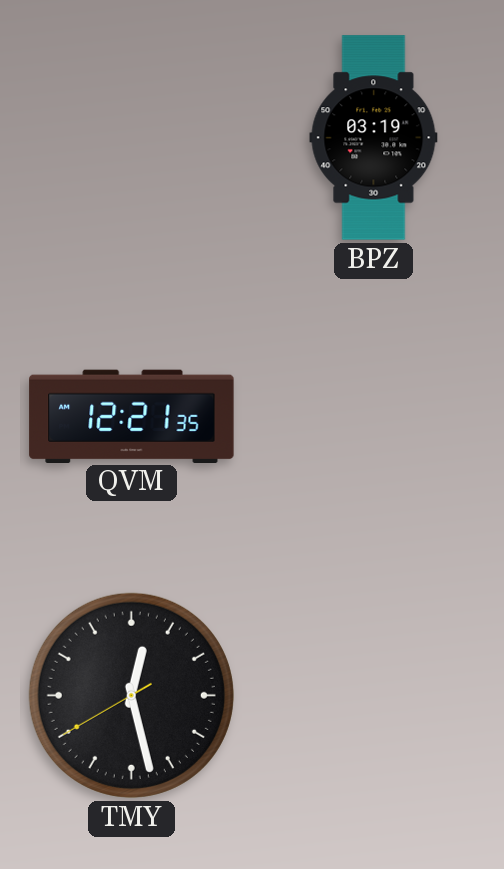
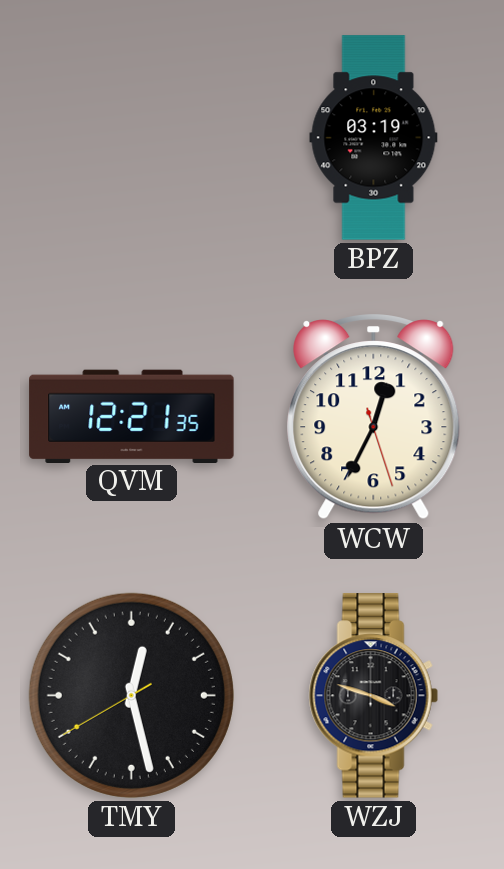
WCW: none -> 12:34 (374, 418)
WZJ: none -> 3:48 (373, 696)
